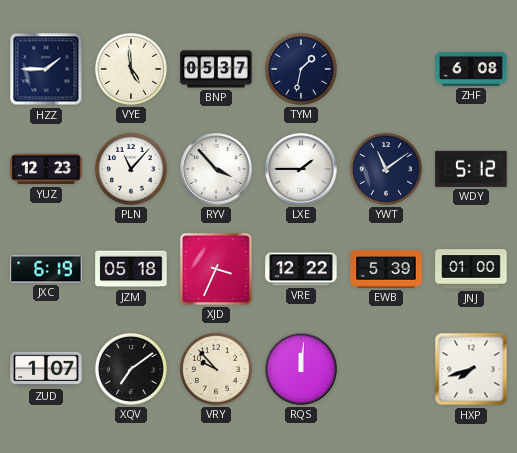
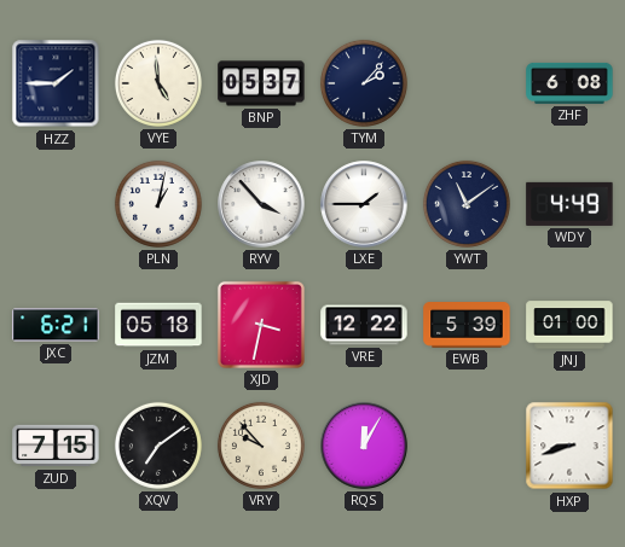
TYM: 1:32 -> 2:07 (364, 83)
YUZ: 12:23 -> none (46, 169)
PLN: 11:07 -> 1:02 (158, 204)
WDY: 5:12 -> 4:49 (569, 204)
JXC: 6:19 -> 6:21 (56, 325)
XJD: 3:34 -> 3:32 (261, 325)
ZUD: 1:07 -> 7:15 (56, 446)
RQS: 12:01 -> 12:05 (364, 446)
HXP: 7:42 -> 8:42 (569, 446)
